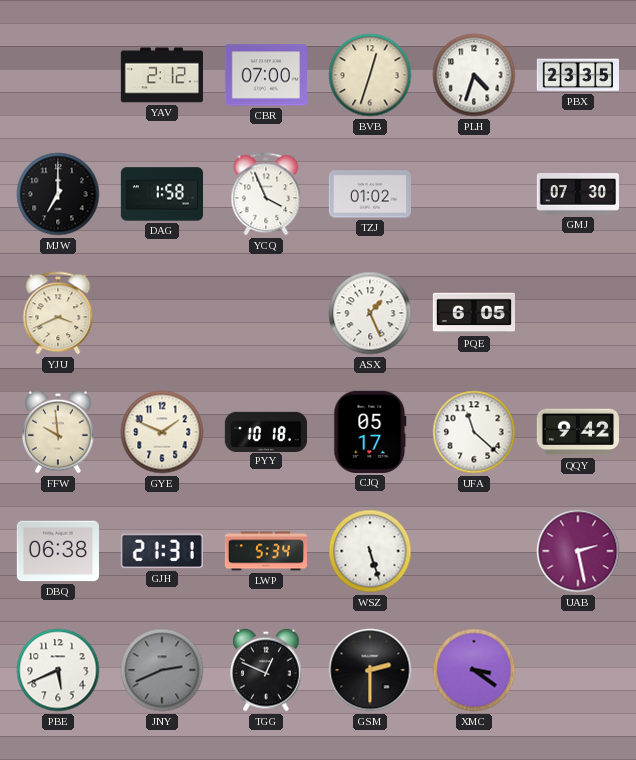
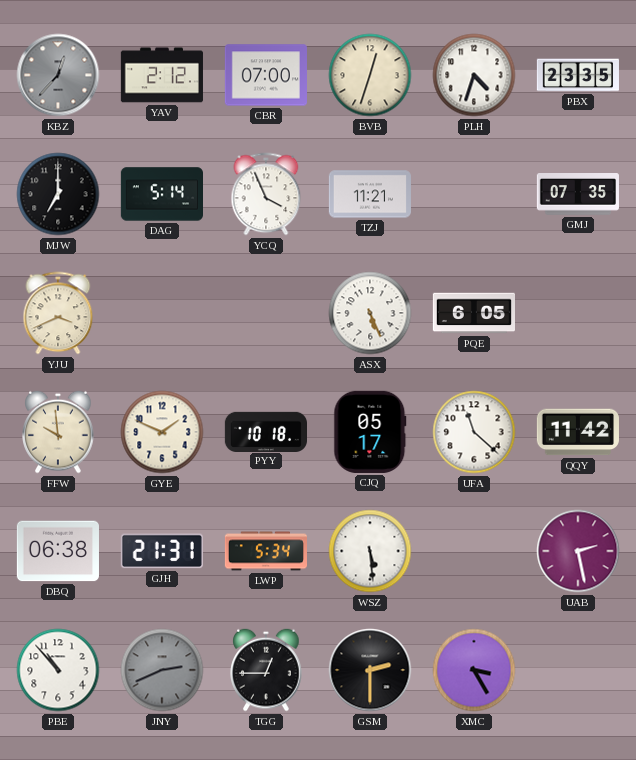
KBZ: none -> 12:37 (58, 75)
DAG: 1:58 -> 5:14 (161, 194)
TZJ: 01:02 -> 11:21 (370, 194)
GMJ: 07:30 -> 07:35 (578, 195)
ASX: 1:26 -> 5:26 (370, 313)
QQY: 9:42 -> 11:42 (578, 432)
WSZ: 5:27 -> 5:29 (370, 551)
PBE: 5:41 -> 10:53 (58, 670)
TGG: 12:49 -> 12:45 (266, 670)
XMC: 3:21 -> 3:25 (474, 670)
